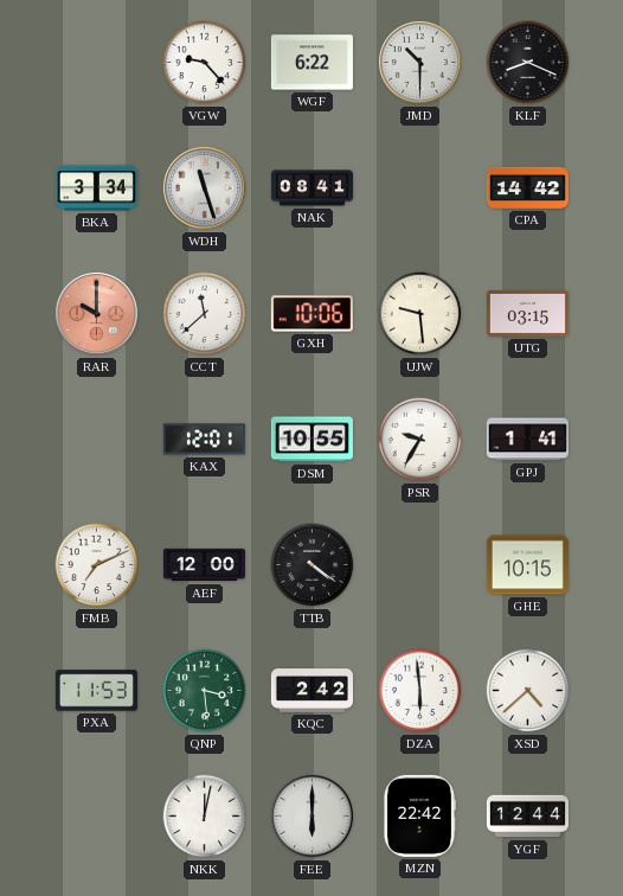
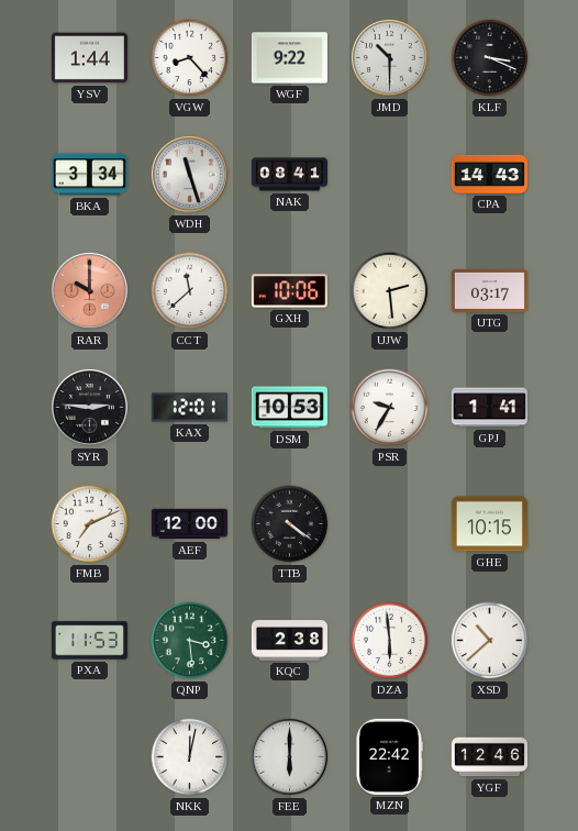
YSV: none -> 1:44 (89, 58)
VGW: 9:23 -> 8:23 (190, 58)
WGF: 6:22 -> 9:22 (289, 58)
KLF: 8:19 -> 3:19 (490, 58)
CPA: 14:42 -> 14:43 (489, 174)
UJW: 9:29 -> 2:29 (390, 291)
UTG: 03:15 -> 03:17 (489, 290)
SYR: none -> 2:46 (89, 407)
DSM: 10:55 -> 10:53 (289, 408)
KQC: 2:42 -> 2:38 (289, 641)
XSD: 4:38 -> 10:38 (490, 641)
YGF: 12:44 -> 12:46 (489, 757)
